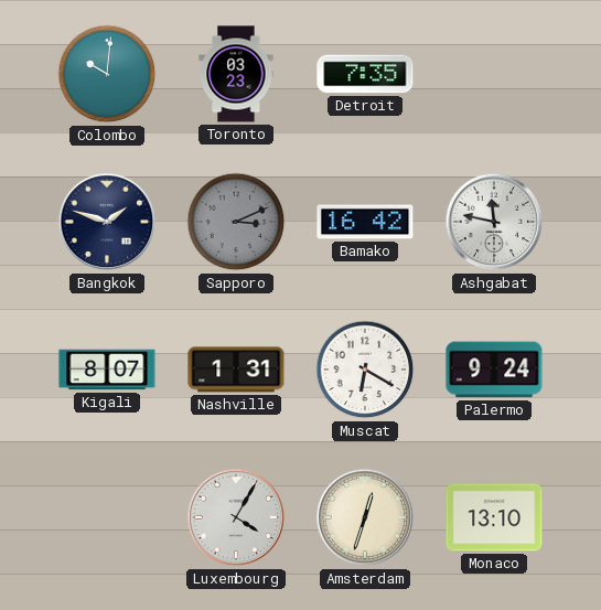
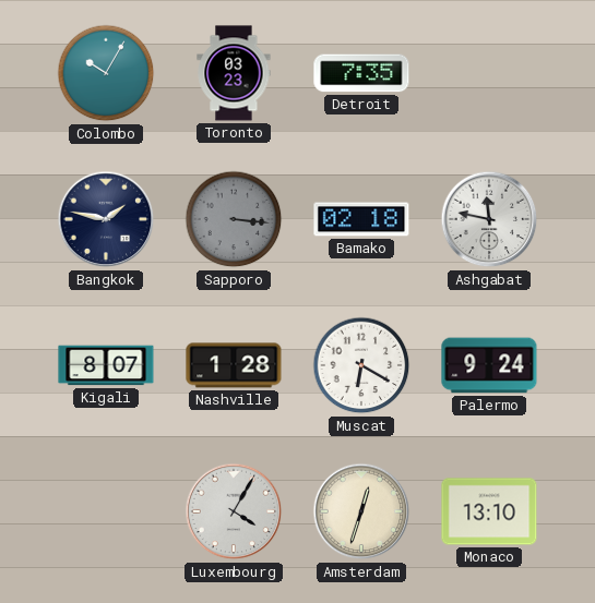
Colombo: 10:01 -> 10:05 (106, 73)
Bangkok: 1:48 -> 1:47 (106, 219)
Sapporo: 3:11 -> 3:16 (234, 219)
Bamako: 16:42 -> 02:18 (361, 219)
Nashville: 1:31 -> 1:28 (234, 365)
